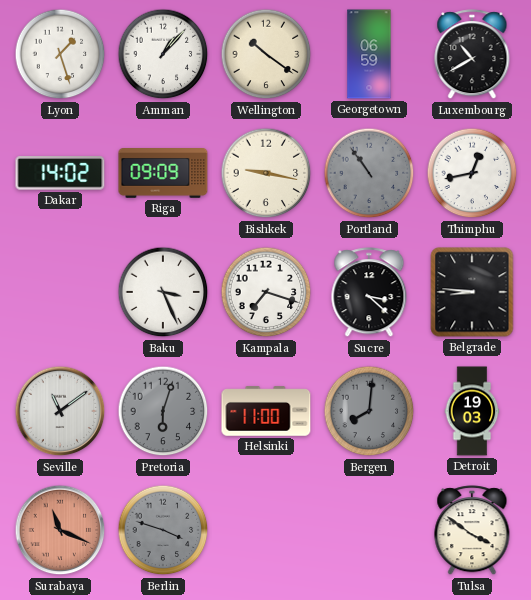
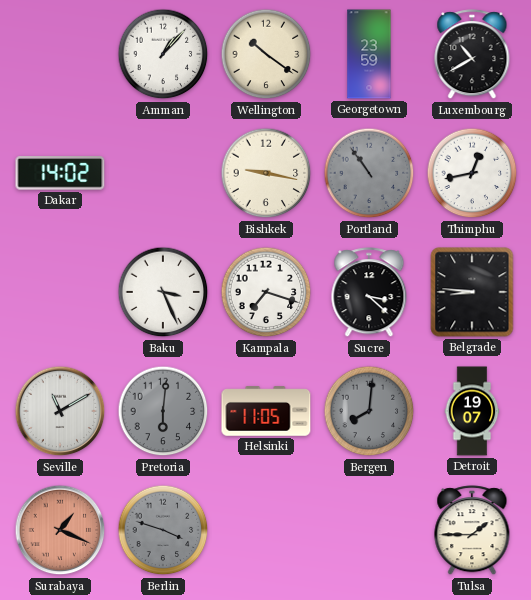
Lyon: 1:27 -> none (60, 54)
Georgetown: 06:59 -> 23:59 (369, 54)
Riga: 09:09 -> none (163, 174)
Seville: 11:09 -> 11:10 (60, 411)
Pretoria: 6:03 -> 6:01 (163, 411)
Helsinki: 11:00 -> 11:05 (266, 411)
Detroit: 19:03 -> 19:07 (472, 411)
Surabaya: 11:19 -> 1:19 (60, 530)
Tulsa: 3:51 -> 1:45 (472, 531)
